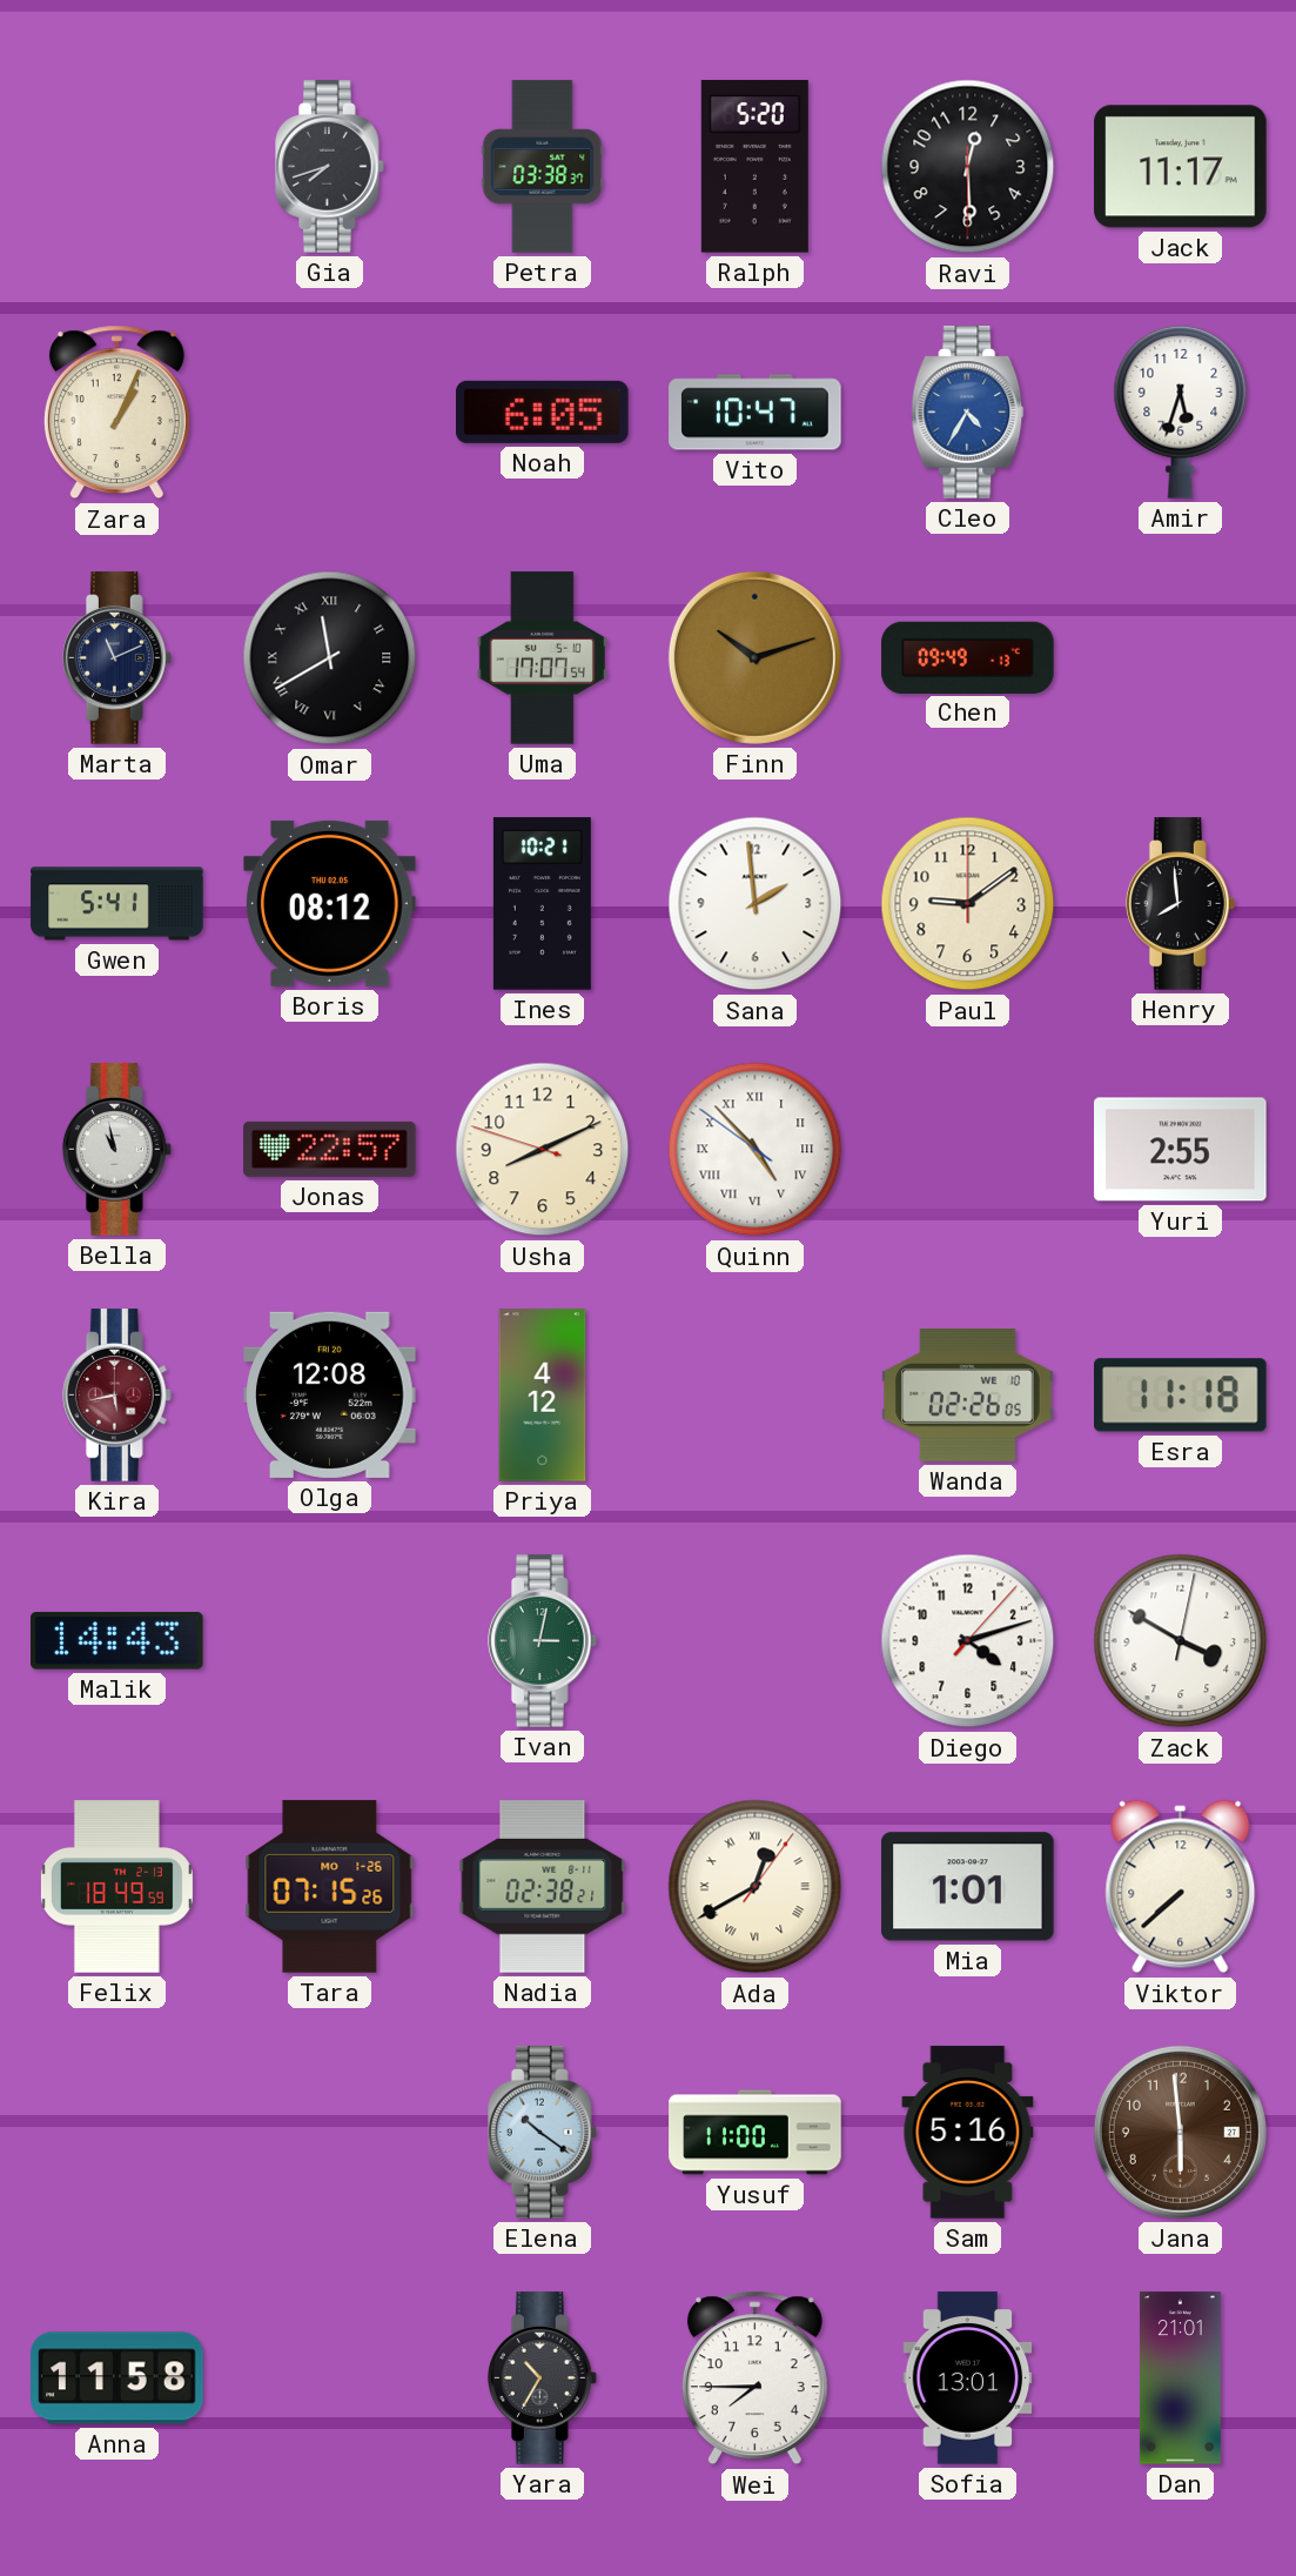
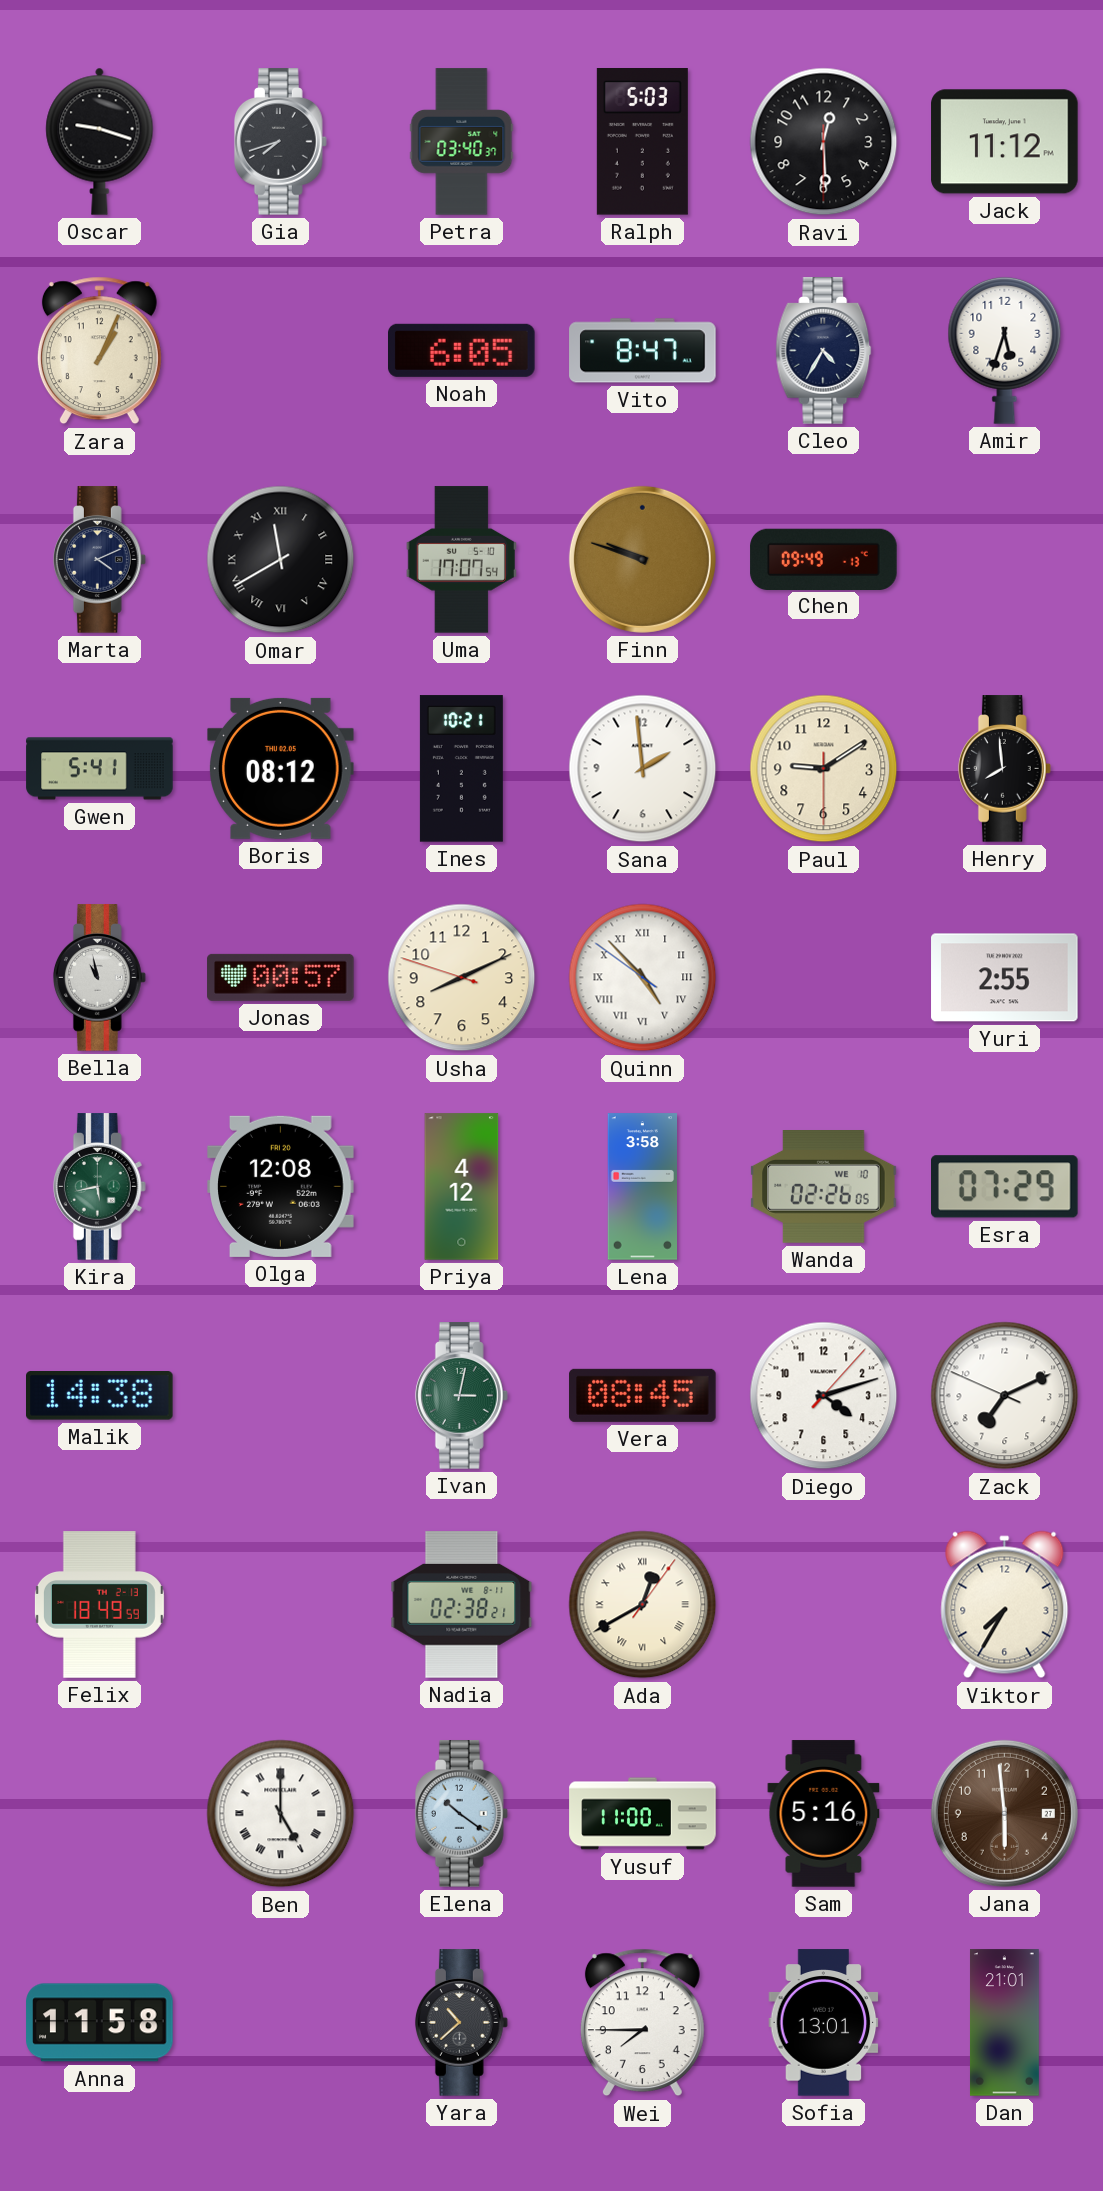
Oscar: none -> 9:18 (100, 141)
Petra: 03:38 -> 03:40 (462, 142)
Ralph: 5:20 -> 5:03 (642, 142)
Jack: 11:17 -> 11:12 (1005, 142)
Vito: 10:47 -> 8:47 (643, 351)
Cleo dial: blue -> navy (824, 351)
Marta: 11:11 -> 4:11 (99, 560)
Finn: 10:12 -> 9:48 (642, 559)
Paul: 9:09:00 -> 9:09:30 (824, 769)
Jonas: 22:57 -> 00:57 (281, 977)
Kira dial: burgundy -> green (99, 1187)
Lena: none -> 3:58 (643, 1187)
Esra: 11:18 -> 07:29 (1005, 1187)
Malik: 14:43 -> 14:38 (100, 1396)
Vera: none -> 08:45 (643, 1395)
Zack: 3:50 -> 7:10 (1005, 1396)
Tara: 07:15 -> none (330, 1887)
Mia: 1:01 -> none (968, 1887)
Viktor: 7:38 -> 7:35 (1005, 1605)
Ben: none -> 5:00 (281, 1814)
Yara: 10:35 -> 10:38 (461, 2023)
